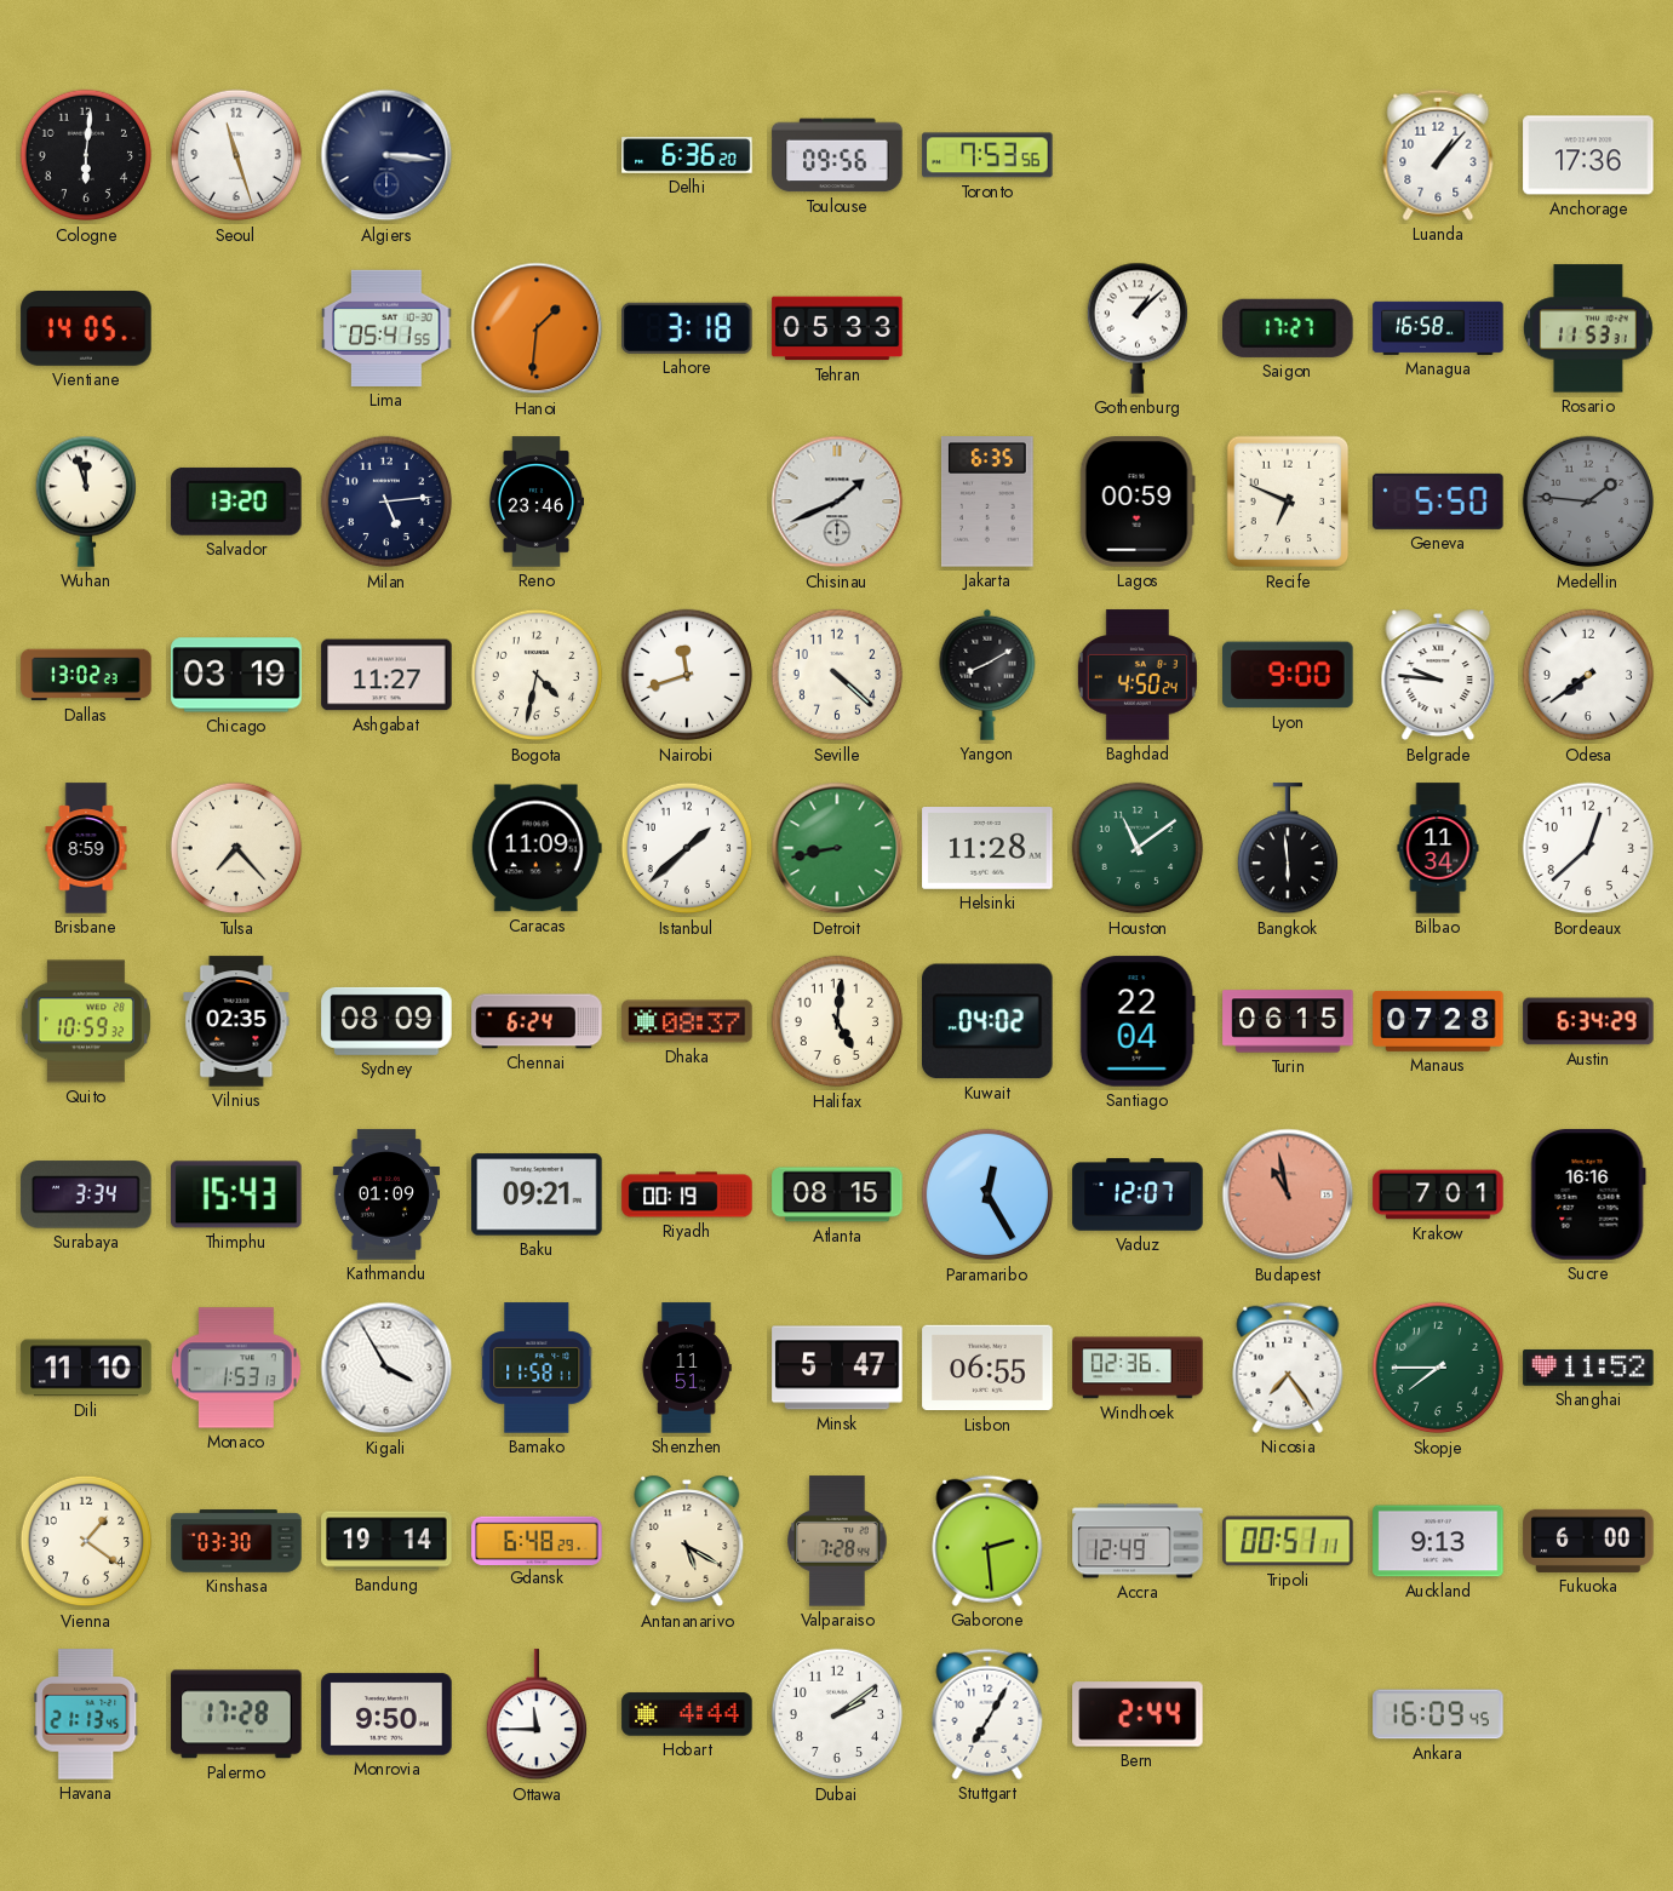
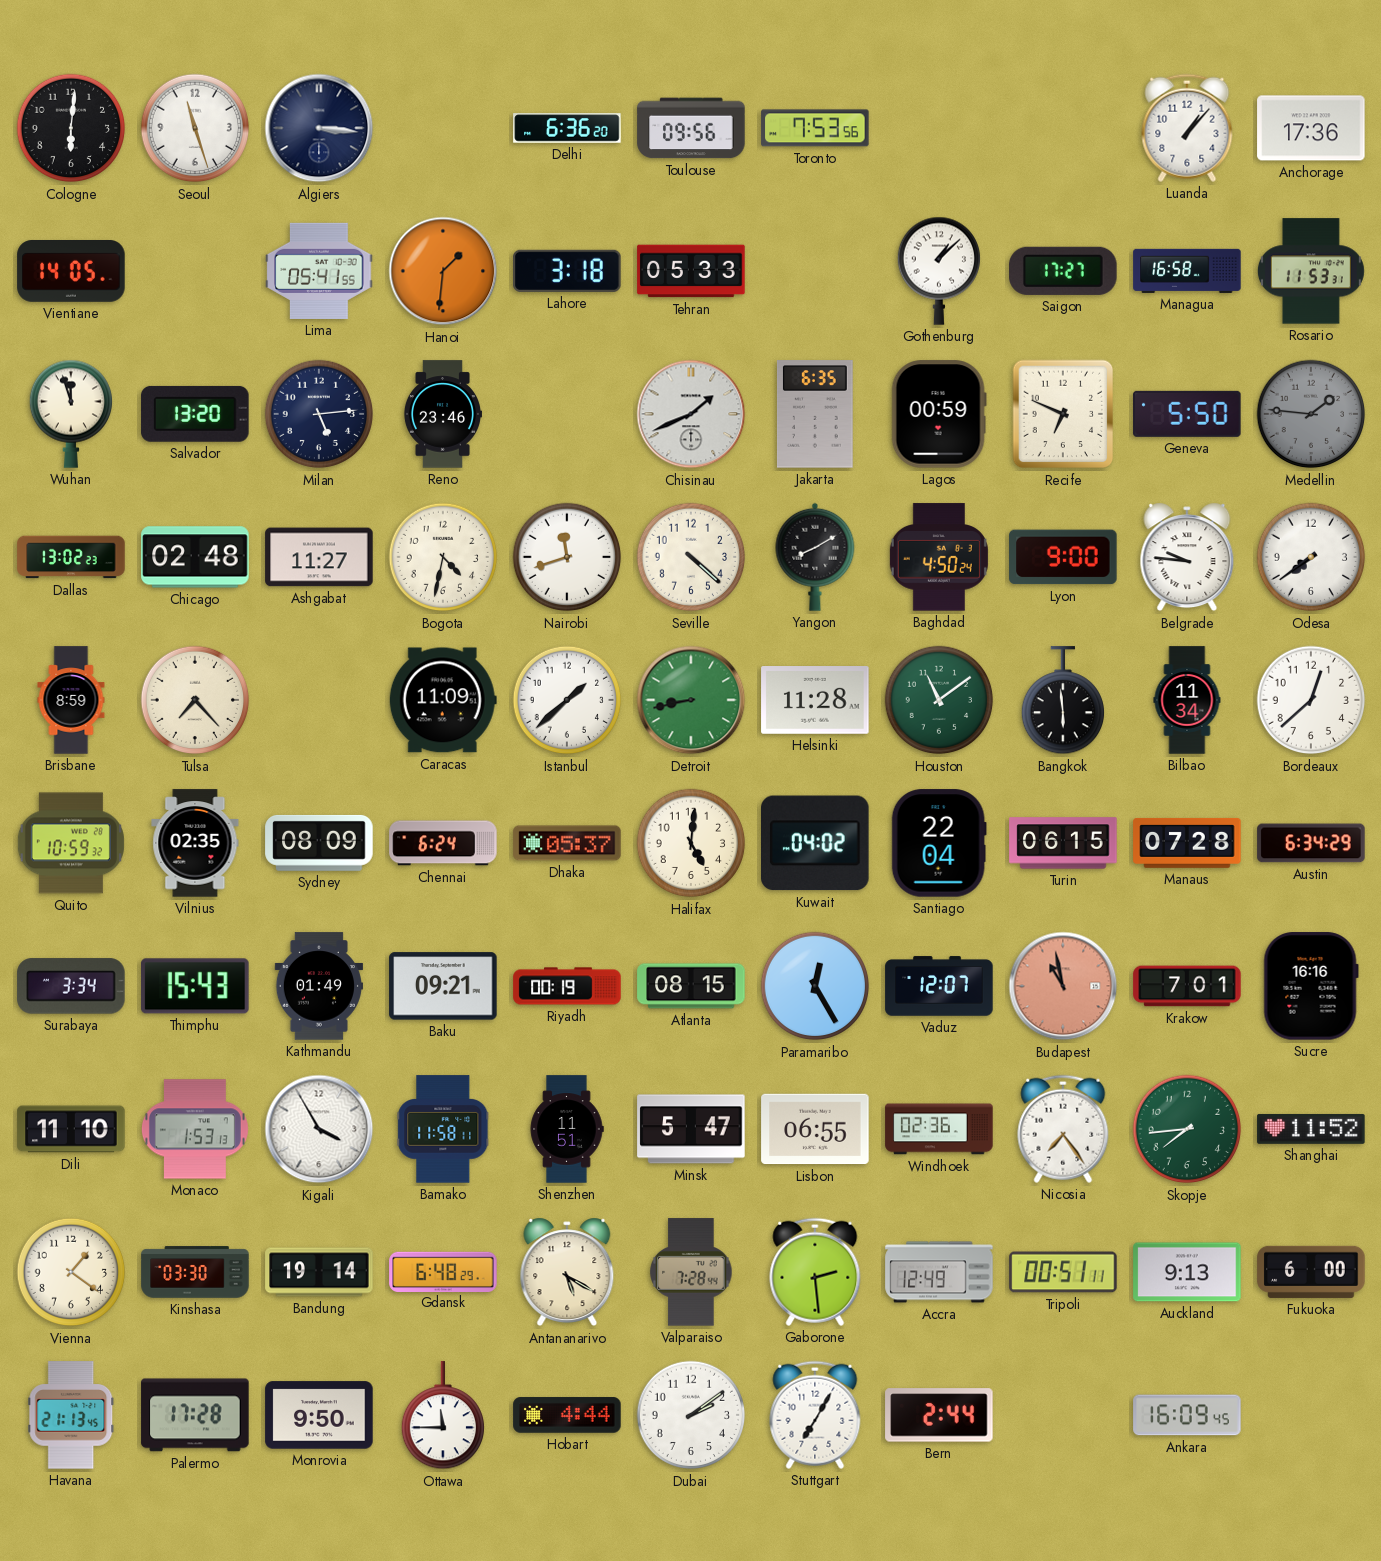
Chicago: 03:19 -> 02:48 (195, 557)
Dhaka: 08:37 -> 05:37 (567, 843)
Kathmandu: 01:09 -> 01:49 (318, 986)
Skopje: 7:45 -> 7:44 (1187, 1129)
